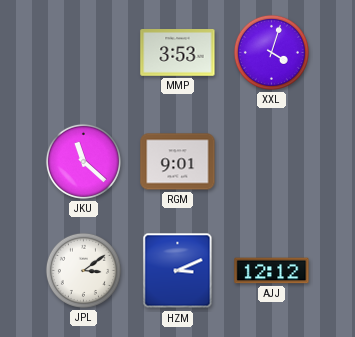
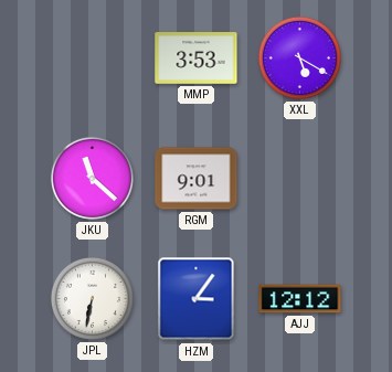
XXL: 4:03 -> 5:20 (299, 57)
JPL: 3:09 -> 6:32 (92, 298)
HZM: 3:11 -> 3:06 (197, 299)
